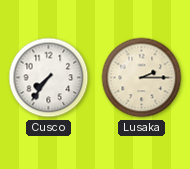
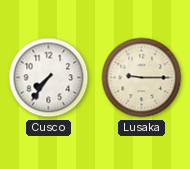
Lusaka: 2:15 -> 9:15 (142, 78)
